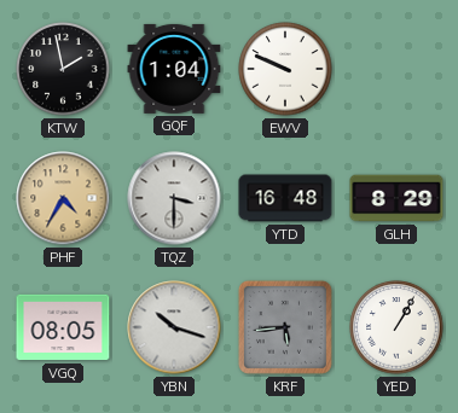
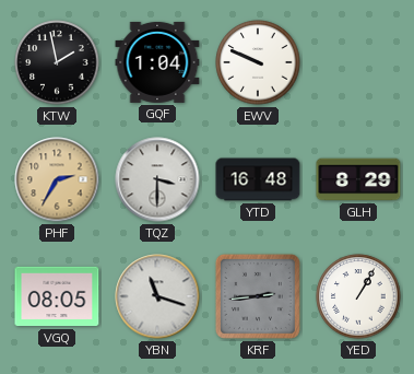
PHF: 4:35 -> 2:35 (57, 179)
YBN: 10:18 -> 11:18 (157, 296)
KRF: 5:44 -> 2:44 (258, 296)
